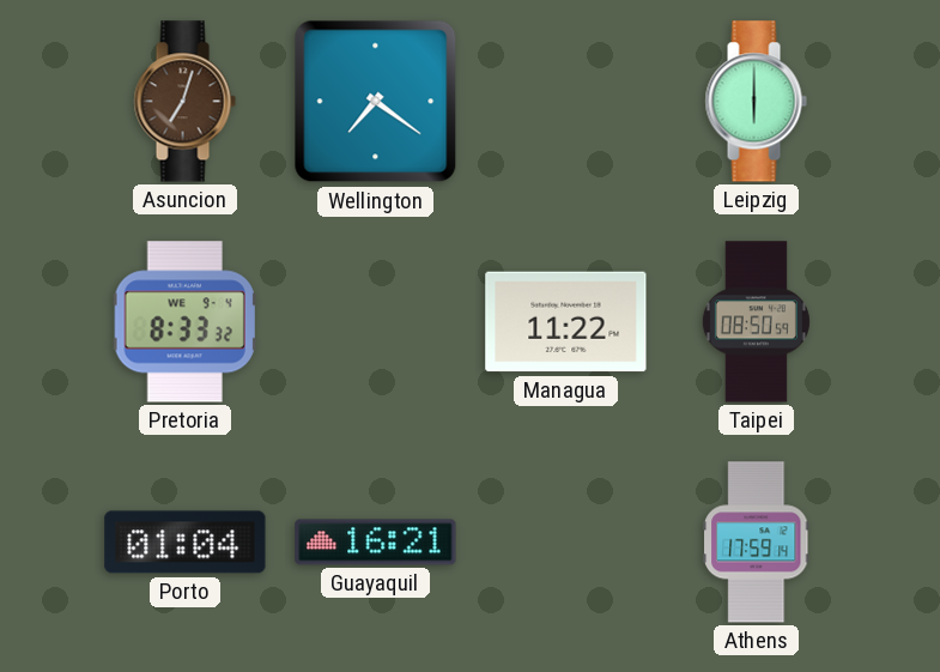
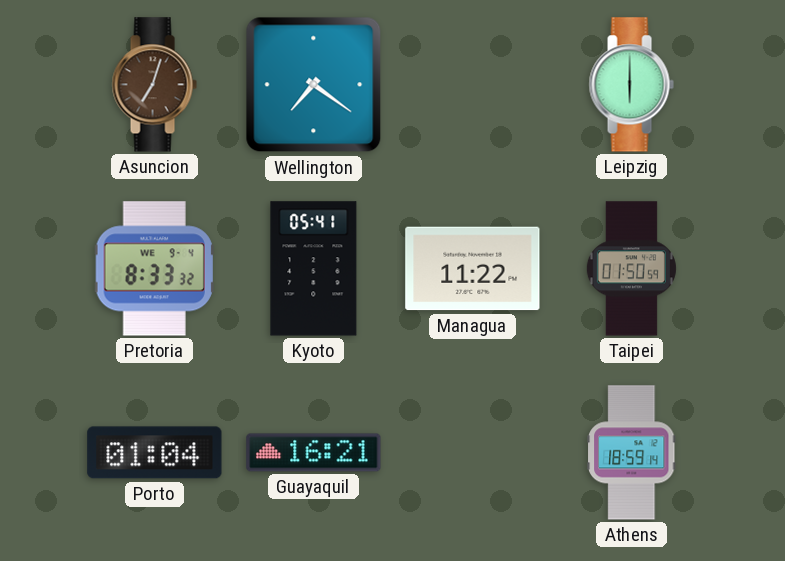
Kyoto: none -> 05:41 (314, 269)
Taipei: 08:50 -> 01:50 (631, 269)
Athens: 17:59 -> 18:59 (632, 453)
